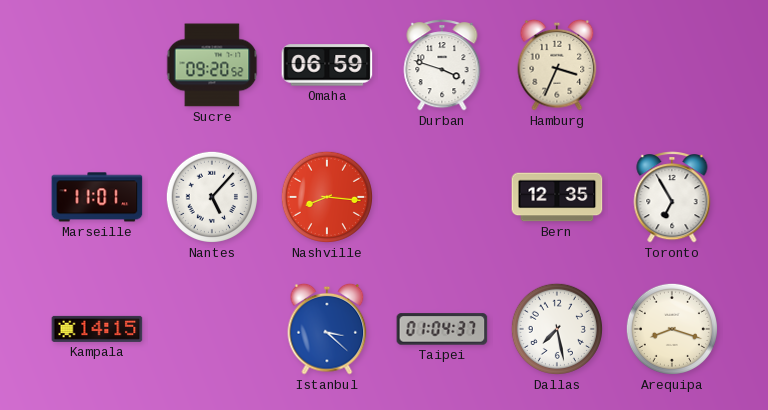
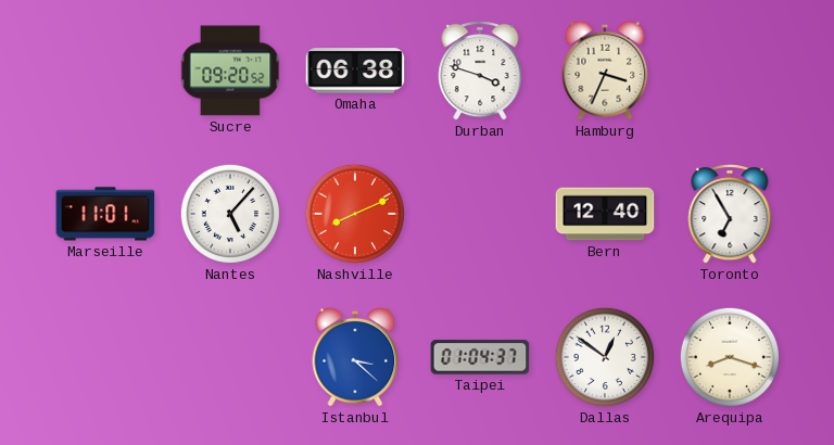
Omaha: 06:59 -> 06:38 (355, 71)
Nashville: 8:16 -> 8:11 (355, 214)
Bern: 12:35 -> 12:40 (605, 214)
Kampala: 14:15 -> none (97, 329)
Dallas: 7:28 -> 12:51 (605, 357)
